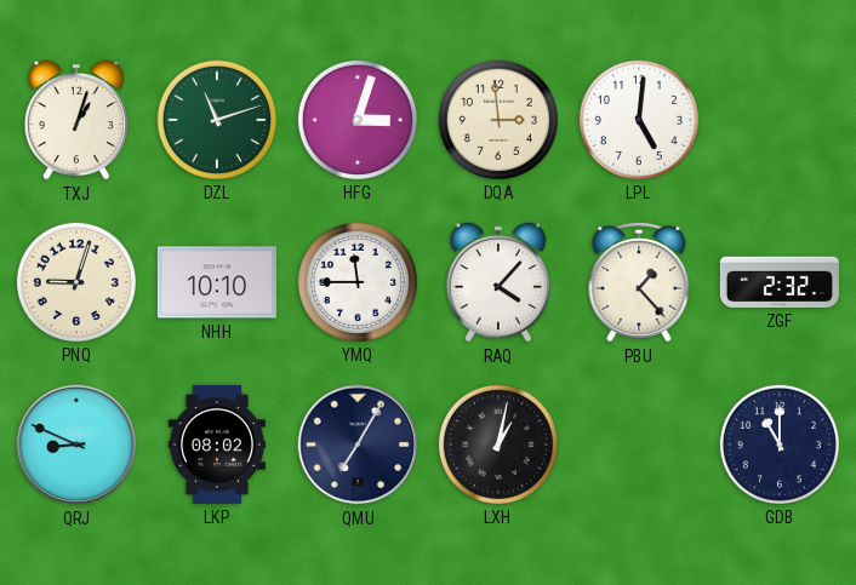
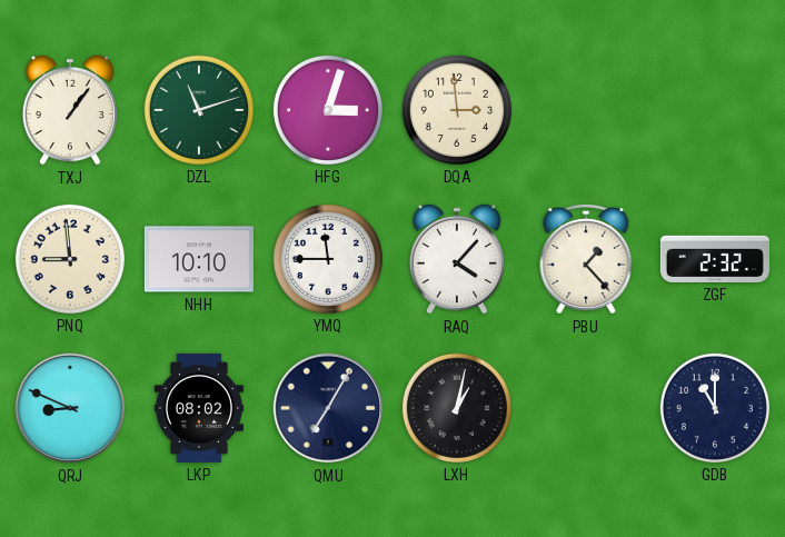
TXJ: 1:03 -> 1:06 (69, 110)
LPL: 5:01 -> none (639, 120)
PNQ: 9:03 -> 8:59 (70, 259)
